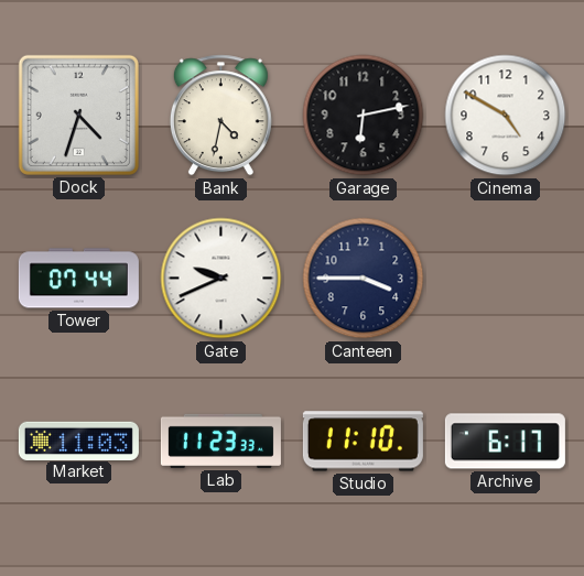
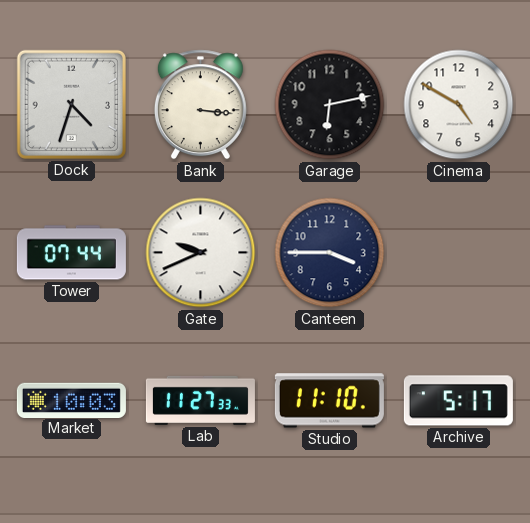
Bank: 4:32 -> 3:16 (200, 105)
Market: 11:03 -> 10:03 (71, 400)
Lab: 11:23 -> 11:27 (200, 400)
Archive: 6:17 -> 5:17 (458, 401)
